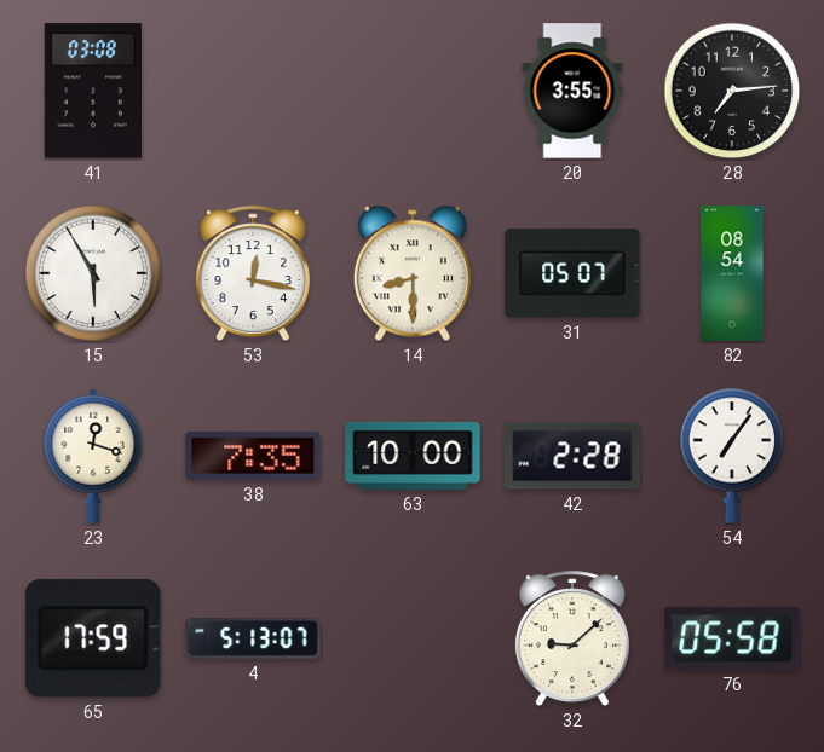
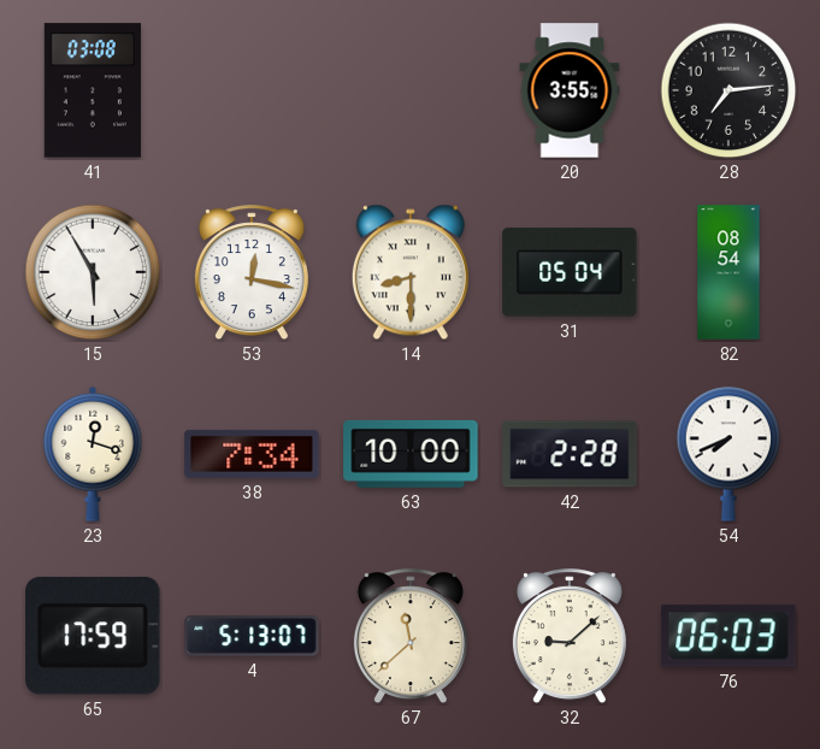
31: 05:07 -> 05:04 (570, 272)
38: 7:35 -> 7:34 (252, 454)
54: 7:06 -> 7:41 (728, 454)
67: none -> 11:38 (411, 637)
76: 05:58 -> 06:03 (728, 636)
